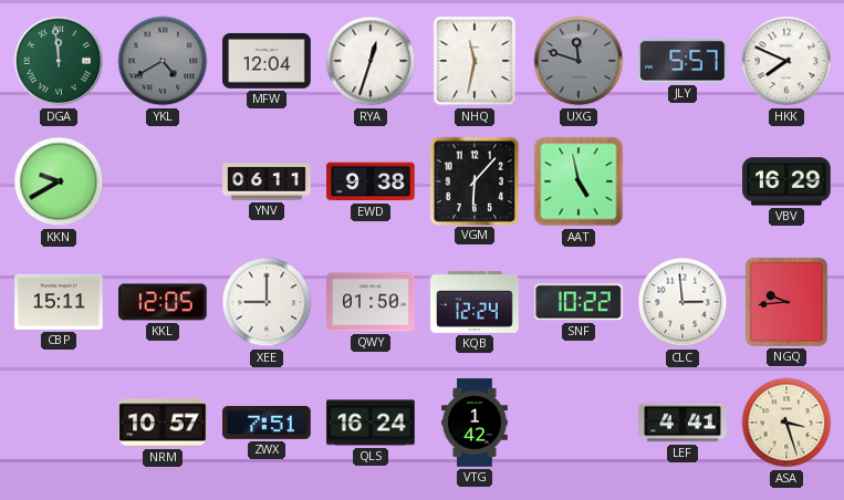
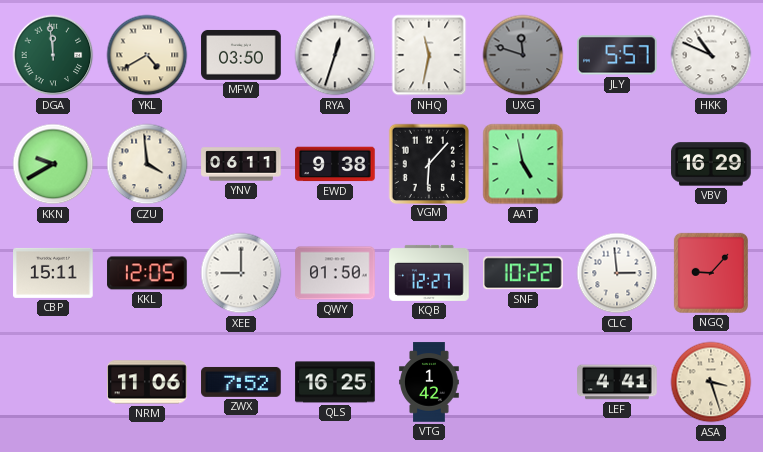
YKL dial: grey -> cream (147, 55)
MFW: 12:04 -> 03:50 (241, 55)
HKK: 7:49 -> 10:49 (711, 55)
CZU: none -> 3:59 (147, 164)
KQB: 12:24 -> 12:27 (429, 273)
NGQ: 9:44 -> 9:07 (711, 273)
NRM: 10:57 -> 11:06 (147, 382)
ZWX: 7:51 -> 7:52 (241, 382)
QLS: 16:24 -> 16:25 (335, 382)
